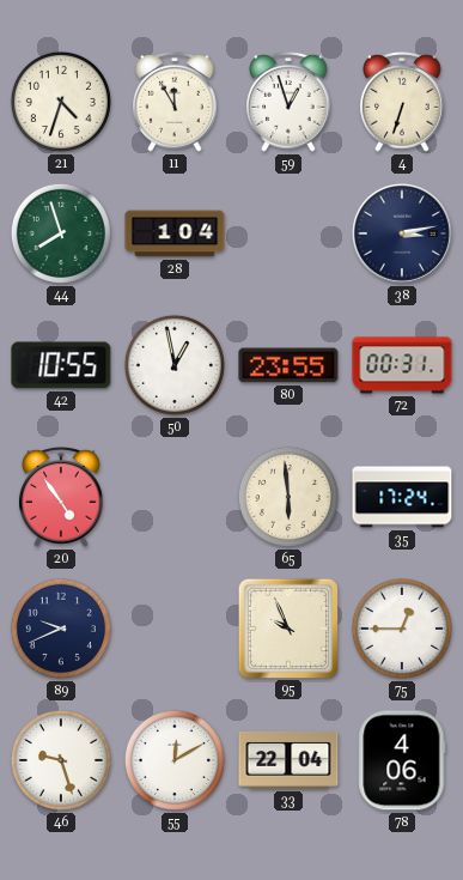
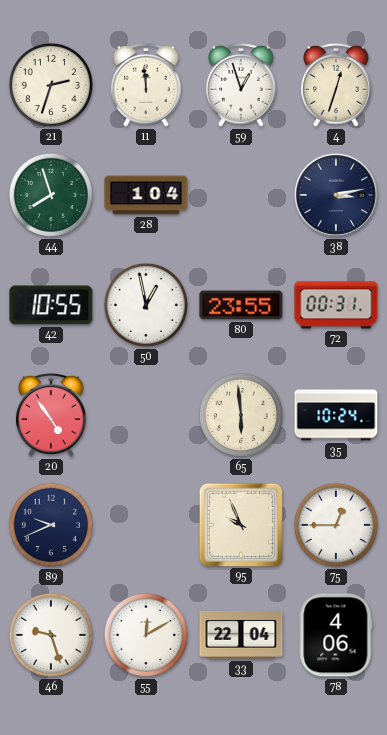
21: 4:33 -> 2:33 (51, 85)
11: 11:55 -> 11:59 (146, 86)
4: 6:33 -> 12:33 (336, 86)
35: 17:24 -> 10:24 (336, 415)
